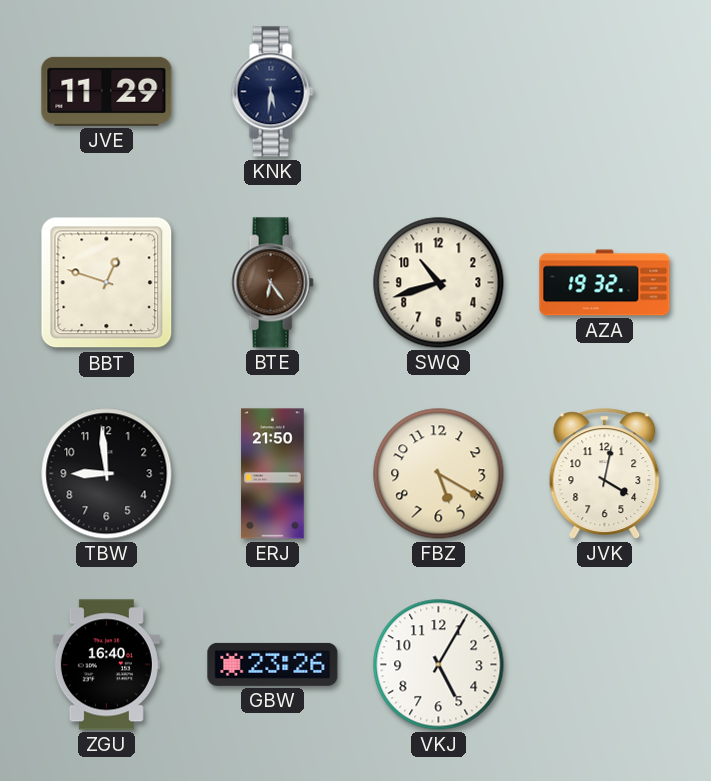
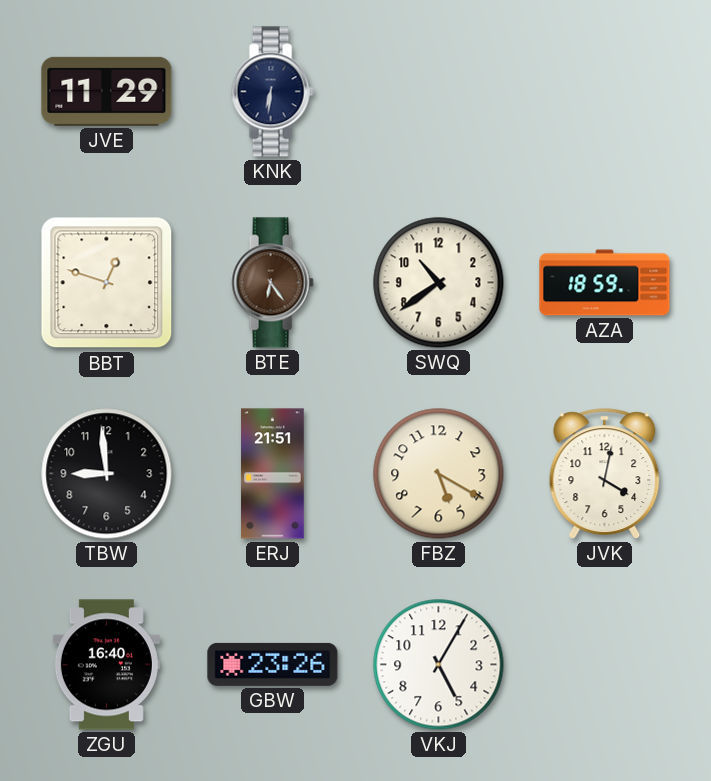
KNK: 5:31 -> 6:31 (272, 92)
SWQ: 10:42 -> 10:39 (439, 283)
AZA: 19:32 -> 18:59 (605, 283)
ERJ: 21:50 -> 21:51 (273, 474)
